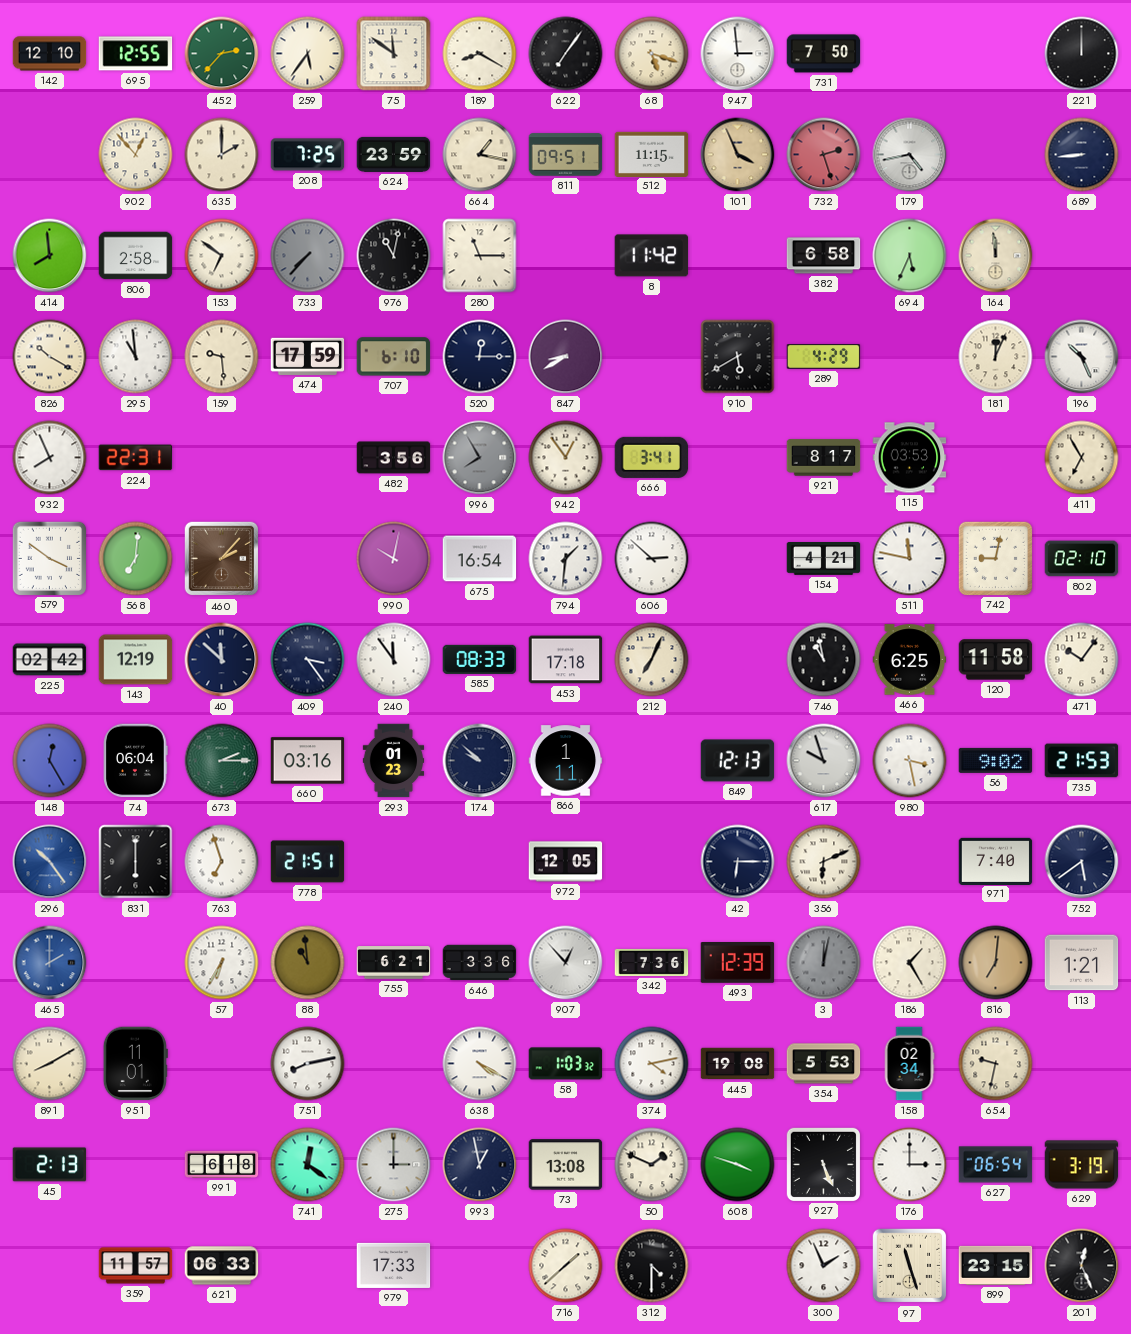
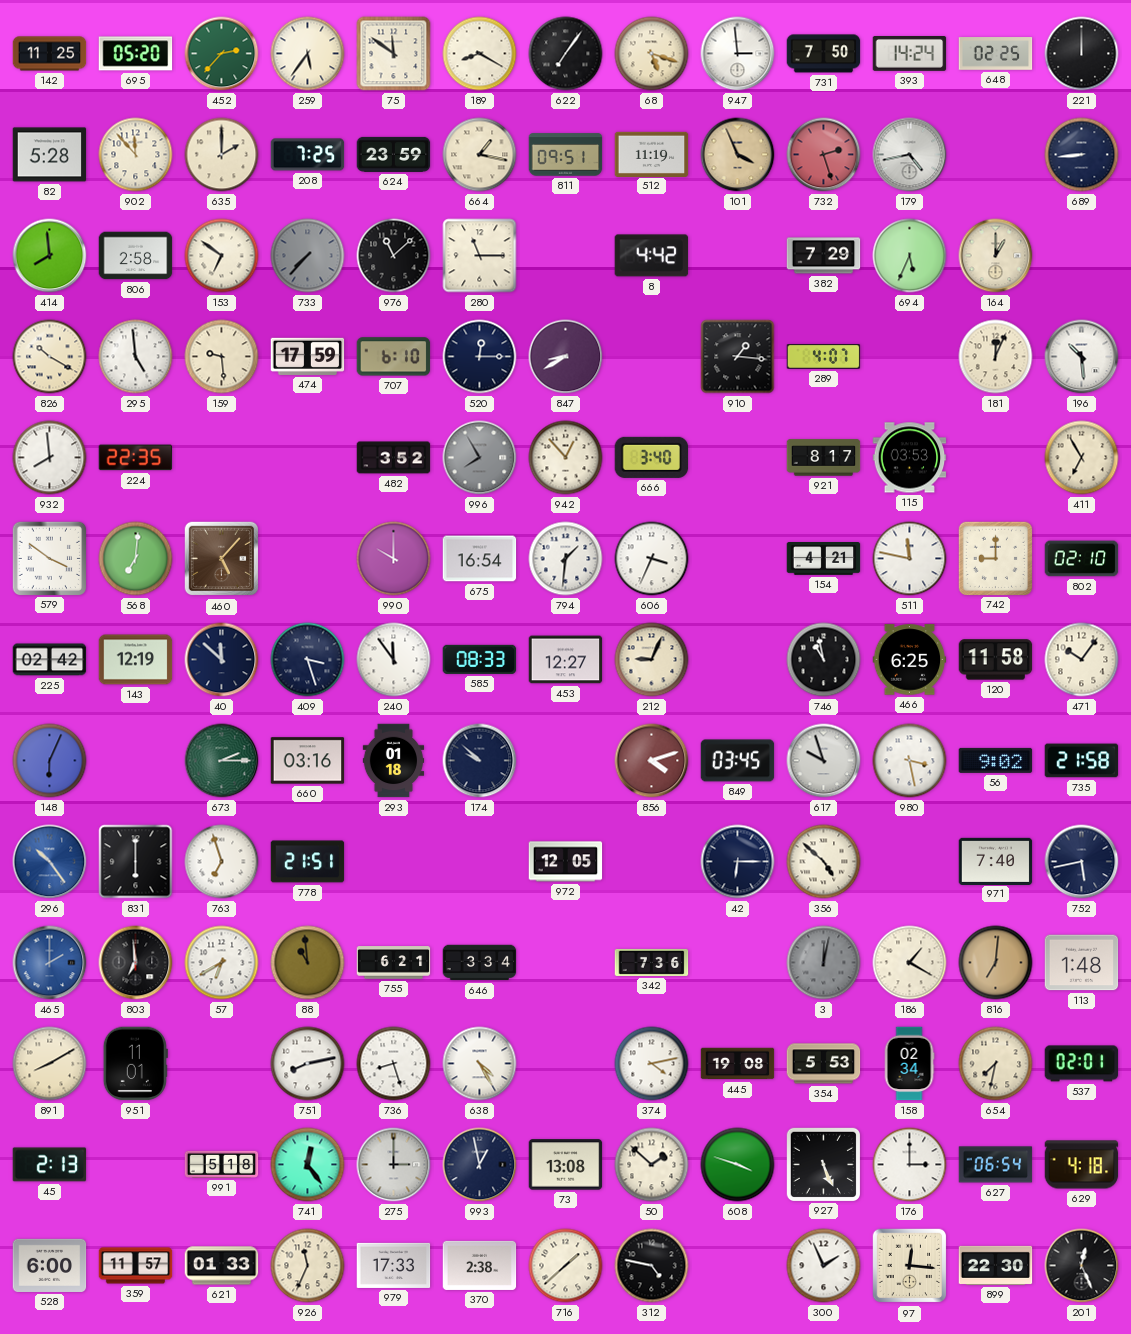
142: 12:10 -> 11:25 (50, 54)
695: 12:55 -> 05:20 (136, 54)
393: none -> 14:24 (910, 54)
648: none -> 02:25 (996, 54)
82: none -> 5:28 (50, 155)
902: 12:53 -> 11:53 (136, 155)
512: 11:15 -> 11:19 (652, 154)
976: 11:02 -> 11:08 (394, 256)
8: 11:42 -> 4:42 (652, 256)
382: 6:58 -> 7:29 (824, 256)
164: 11:59 -> 1:00 (996, 256)
295: 10:59 -> 4:59 (136, 357)
910: 5:40 -> 1:16 (738, 357)
289: 4:29 -> 4:07 (824, 357)
196: 10:26 -> 10:29 (1082, 357)
932: 7:56 -> 7:59 (50, 458)
224: 22:31 -> 22:35 (136, 458)
482: 3:56 -> 3:52 (394, 458)
942: 12:54 -> 12:53 (566, 458)
666: 3:41 -> 3:40 (652, 457)
460: 2:07 -> 5:07 (222, 559)
990: 10:02 -> 10:00 (394, 559)
606: 2:52 -> 3:34 (652, 559)
742: 9:02 -> 9:00 (995, 558)
409: 3:24 -> 3:27 (308, 660)
453: 17:18 -> 12:27 (566, 660)
212: 7:04 -> 9:04 (652, 660)
148: 12:25 -> 6:04 (50, 761)
74: 06:04 -> none (136, 761)
293: 01:23 -> 01:18 (394, 761)
866: 1:11 -> none (566, 761)
856: none -> 4:12 (652, 761)
849: 12:13 -> 03:45 (738, 761)
735: 21:53 -> 21:58 (1082, 761)
356: 6:11 -> 4:52 (824, 862)
752: 5:39 -> 5:43 (1082, 862)
803: none -> 6:59 (136, 963)
57: 6:35 -> 6:40 (222, 963)
646: 3:36 -> 3:34 (480, 963)
907: 12:53 -> none (566, 963)
493: 12:39 -> none (738, 963)
186: 1:25 -> 1:20 (910, 963)
113: 1:21 -> 1:48 (1082, 963)
736: none -> 8:27 (394, 1064)
638: 4:20 -> 4:25 (480, 1064)
58: 1:03 -> none (566, 1064)
654: 9:32 -> 7:32 (996, 1064)
537: none -> 02:01 (1082, 1064)
991: 6:18 -> 5:18 (222, 1164)
741: 12:21 -> 12:24 (308, 1165)
50: 1:49 -> 1:52 (652, 1165)
629: 3:19 -> 4:18 (1082, 1165)
528: none -> 6:00 (50, 1265)
621: 06:33 -> 01:33 (222, 1266)
926: none -> 11:34 (308, 1266)
370: none -> 2:38 (480, 1265)
312: 4:30 -> 4:47 (652, 1266)
97: 11:27 -> 12:16 (910, 1266)
899: 23:15 -> 22:30 (996, 1265)
